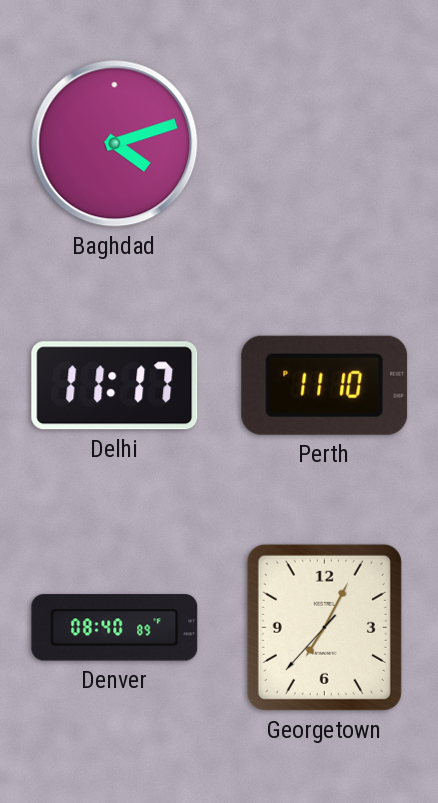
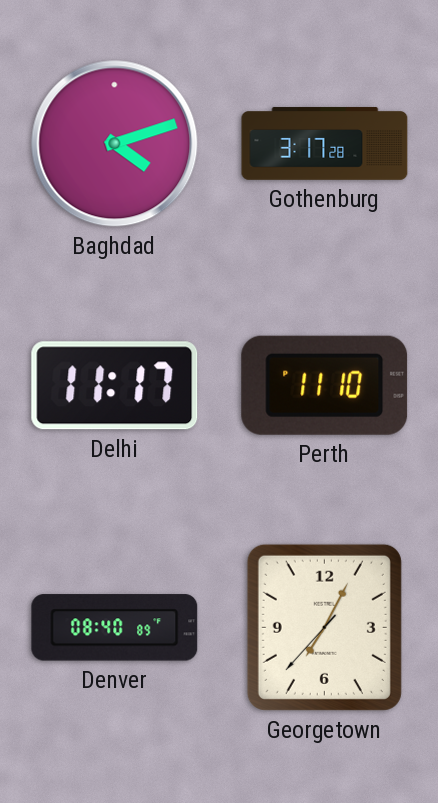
Gothenburg: none -> 3:17 (325, 144)
